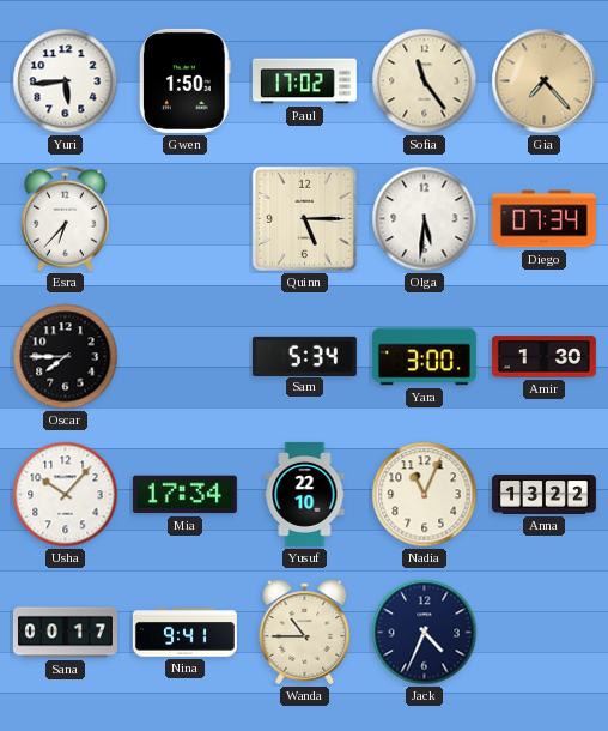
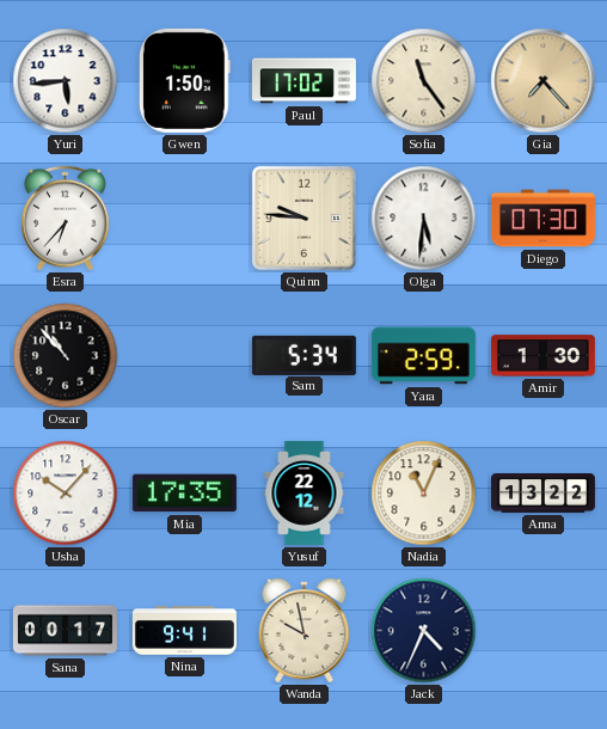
Quinn: 5:15 -> 9:46 (303, 218)
Diego: 07:34 -> 07:30 (542, 219)
Oscar: 7:45 -> 10:53 (66, 356)
Yara: 3:00 -> 2:59 (423, 356)
Mia: 17:34 -> 17:35 (184, 494)
Yusuf: 22:10 -> 22:12 (305, 492)
Wanda: 10:45 -> 9:58 (305, 631)
